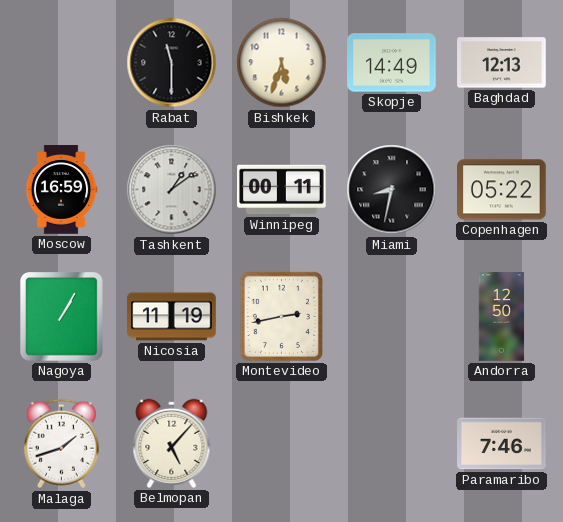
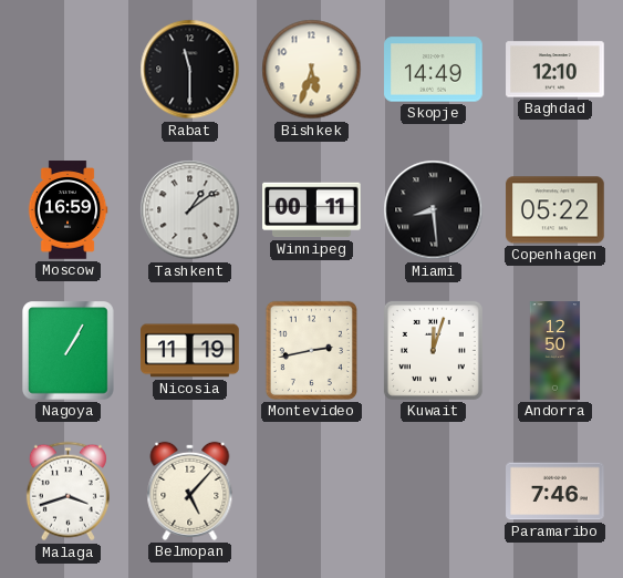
Baghdad: 12:13 -> 12:10 (555, 70)
Miami: 8:32 -> 8:29 (434, 210)
Kuwait: none -> 12:03 (433, 350)
Malaga: 1:42 -> 3:42 (68, 492)
